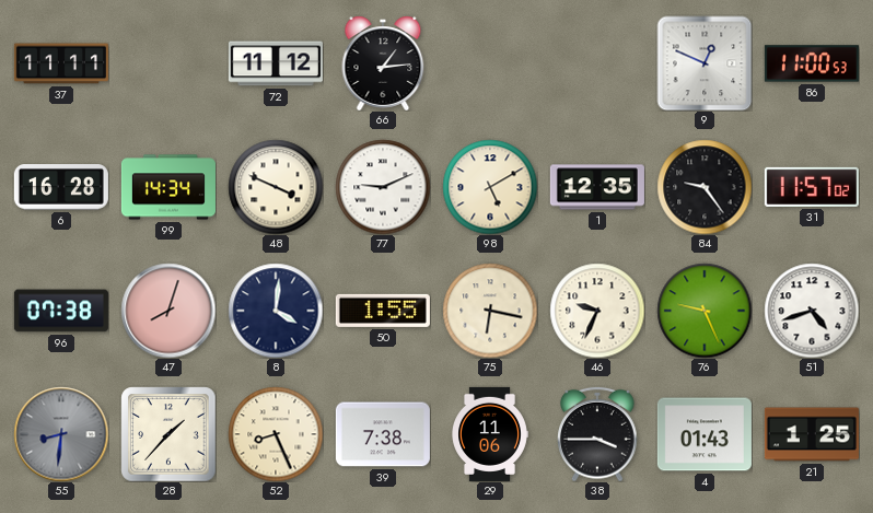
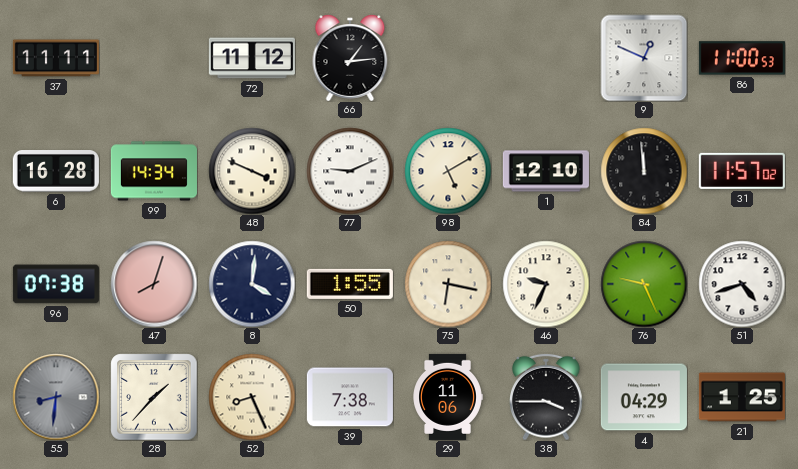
1: 12:35 -> 12:10 (546, 171)
84: 9:24 -> 11:59 (644, 171)
4: 01:43 -> 04:29 (644, 397)
